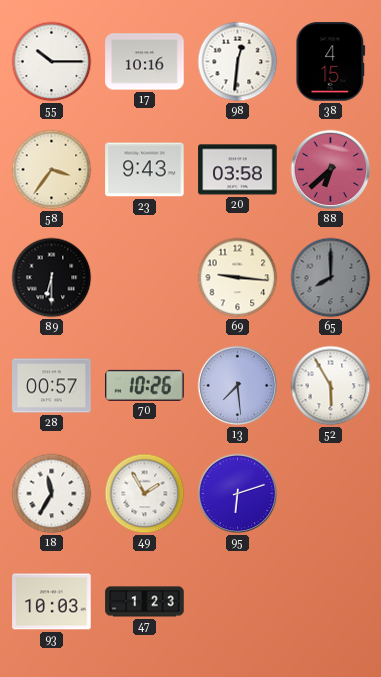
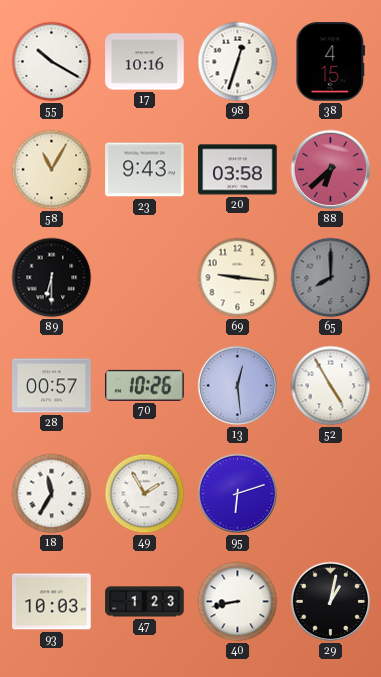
55: 10:15 -> 10:20 (52, 62)
98: 12:31 -> 12:33 (238, 62)
58: 3:36 -> 11:05 (52, 170)
13: 7:29 -> 12:29 (238, 386)
52: 5:55 -> 4:55 (331, 386)
40: none -> 8:43 (238, 602)
29: none -> 1:02 (331, 602)
